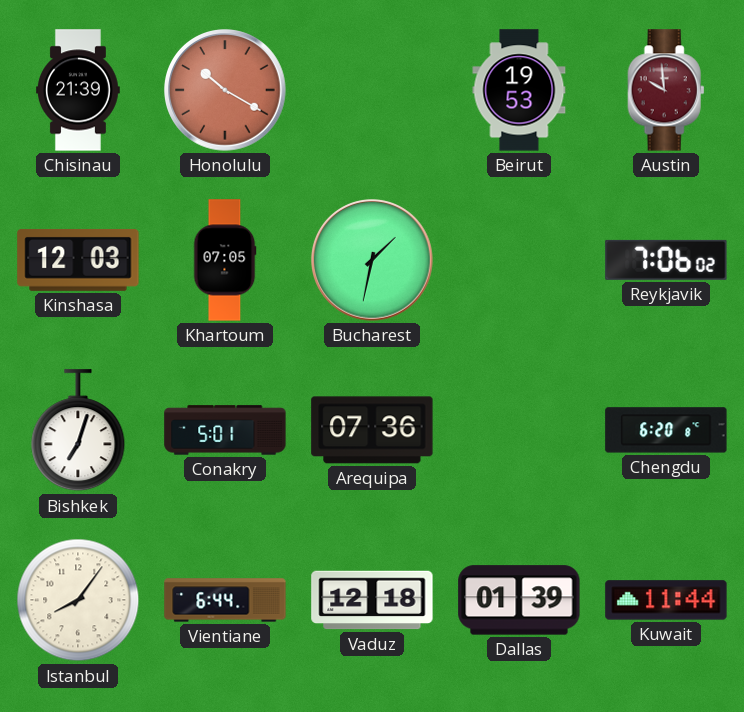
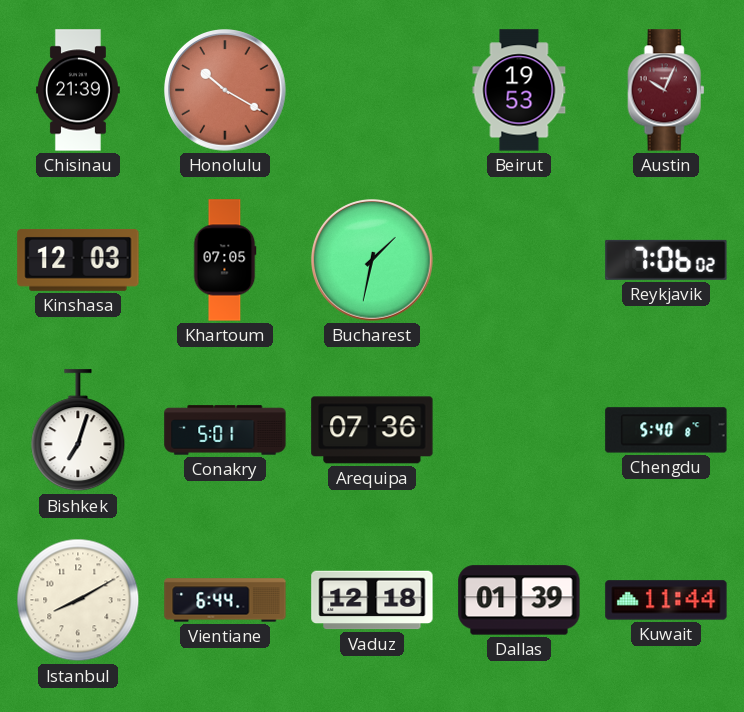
Austin: 9:59 -> 10:04 (666, 90)
Chengdu: 6:20 -> 5:40 (666, 430)
Istanbul: 8:06 -> 8:10 (78, 600)
